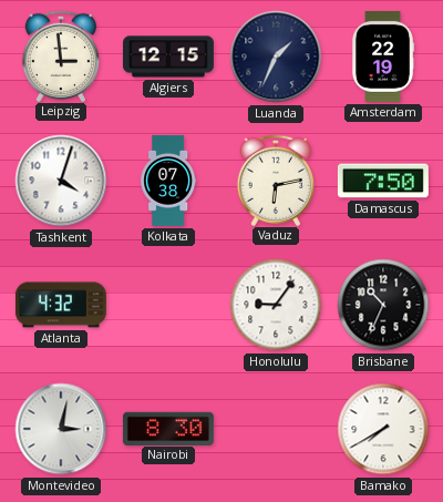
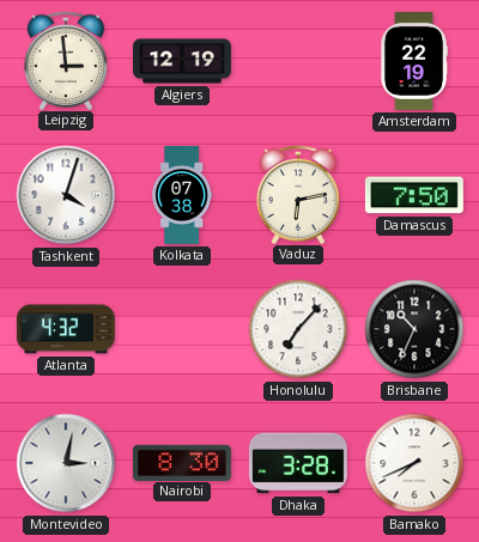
Algiers: 12:15 -> 12:19 (182, 61)
Luanda: 1:34 -> none (276, 57)
Honolulu: 9:06 -> 7:07 (298, 329)
Dhaka: none -> 3:28 (298, 463)
Bamako: 7:40 -> 7:41 (414, 463)
